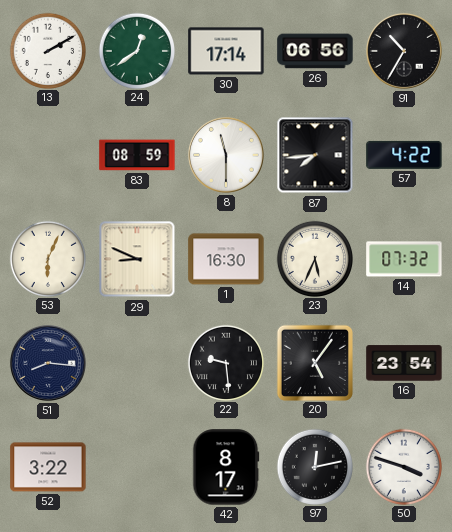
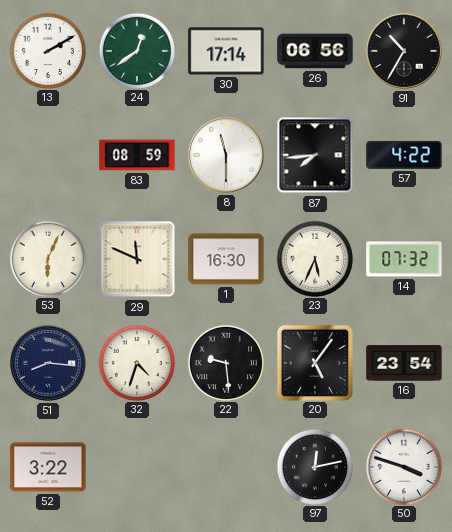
29: 8:49 -> 11:49 (137, 259)
32: none -> 4:33 (136, 362)
42: 8:17 -> none (226, 467)
